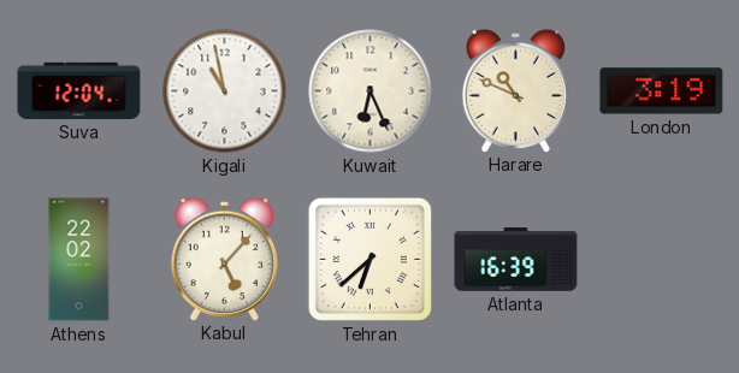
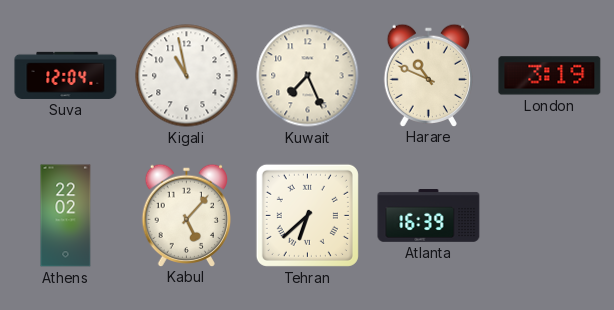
Kuwait: 6:26 -> 7:26 (308, 76)
